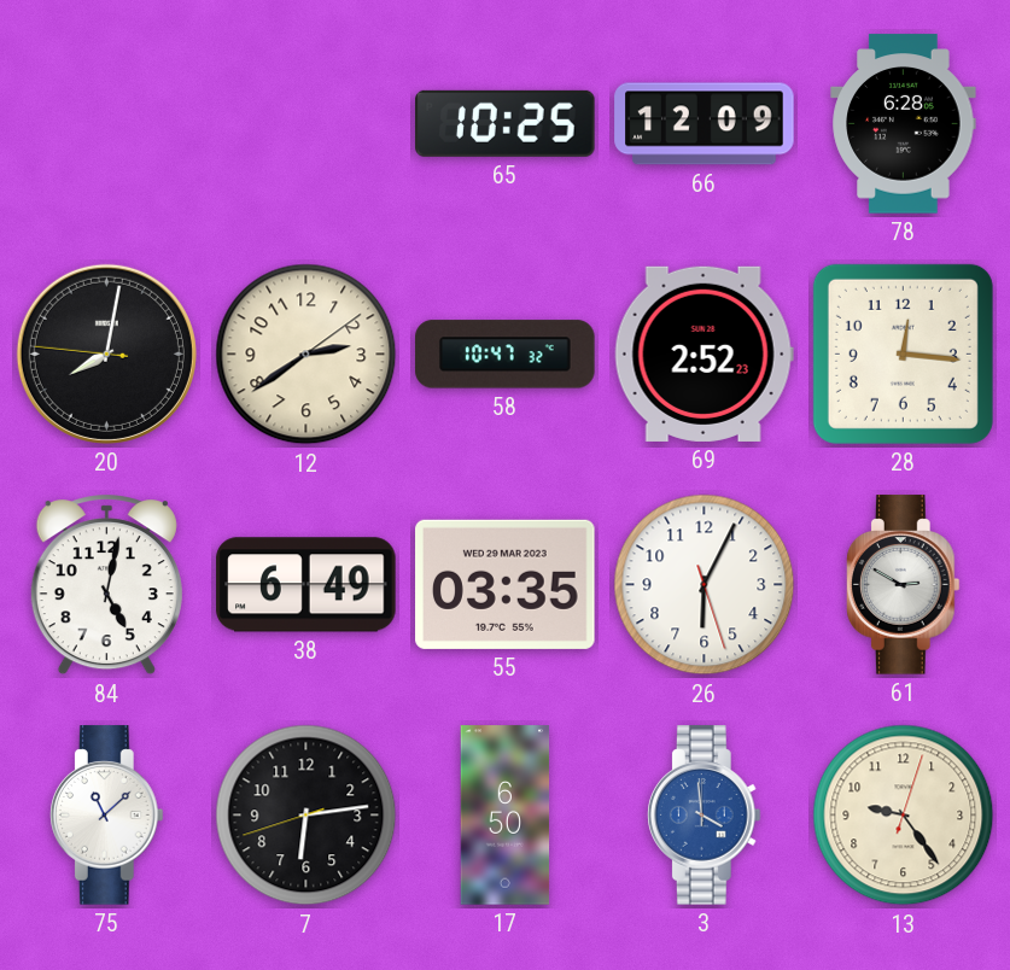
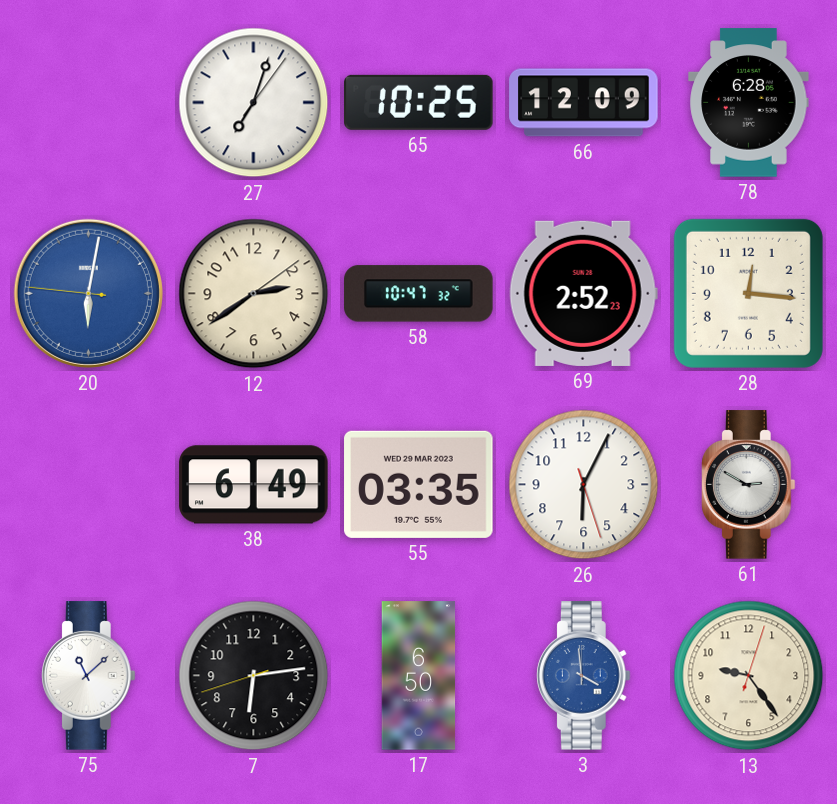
27: none -> 7:03 (254, 103)
20: 8:01 -> 6:01 (88, 293)
20 dial: black -> blue (88, 293)
84: 5:02 -> none (106, 585)
